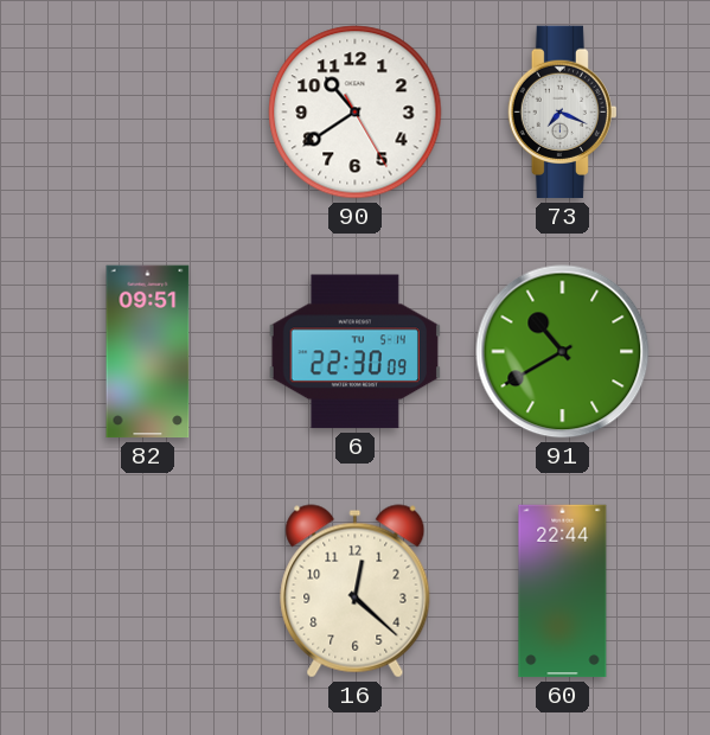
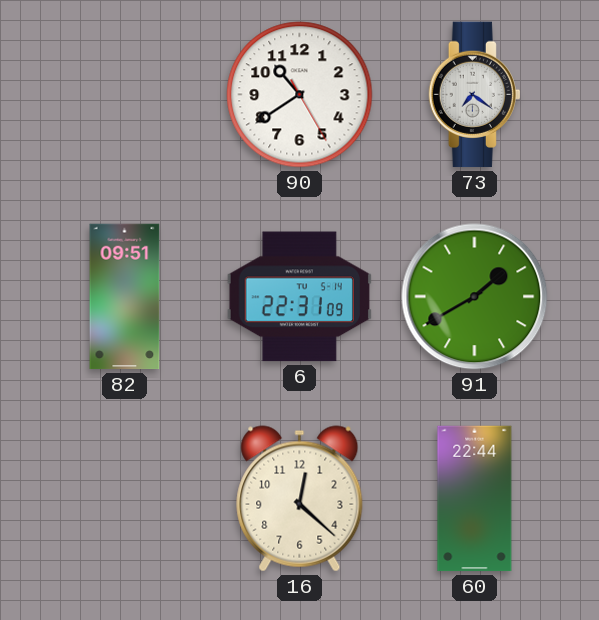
73: 7:19 -> 7:21 (474, 95)
6: 22:30 -> 22:31 (299, 297)
91: 10:40 -> 1:40 (475, 297)
